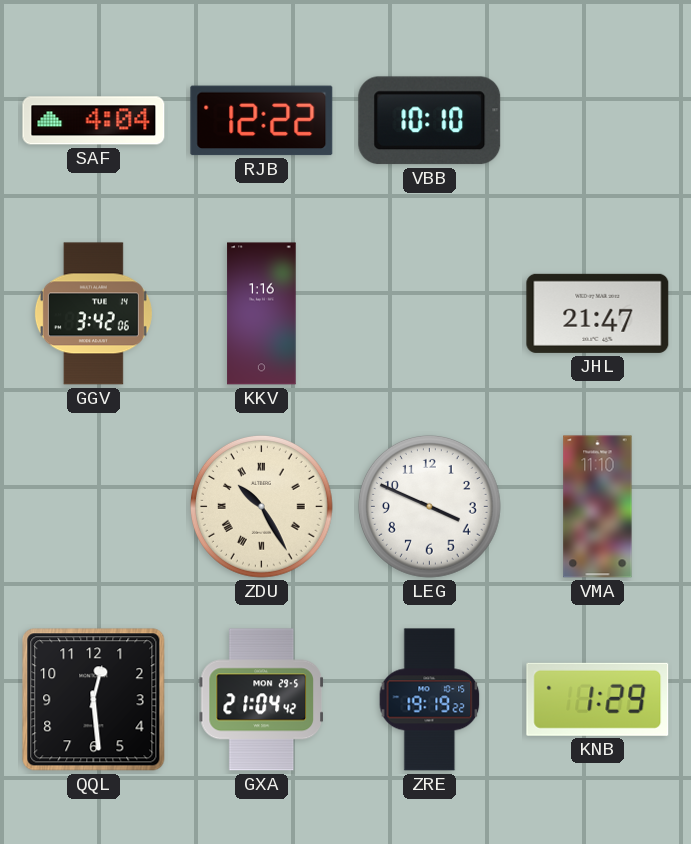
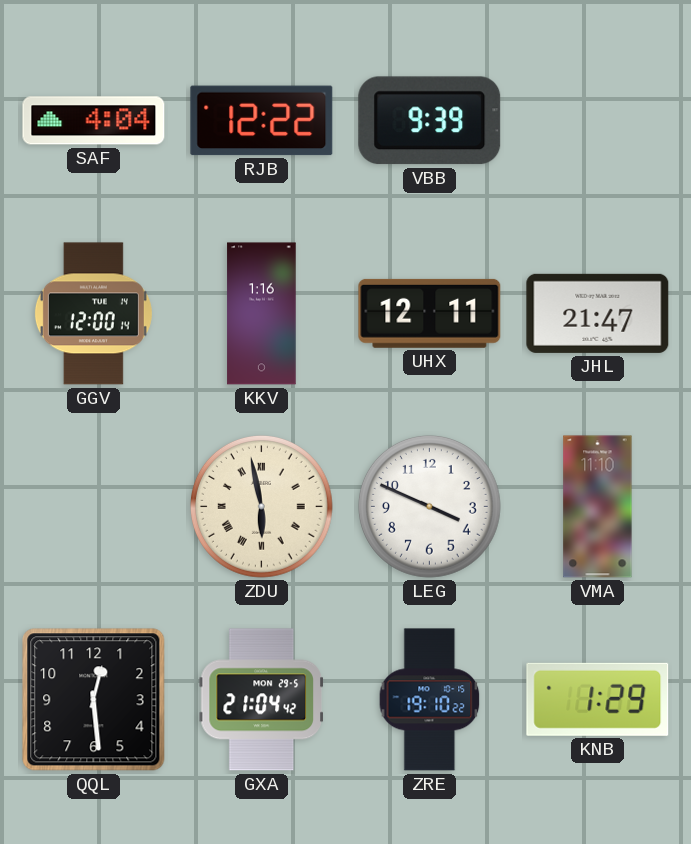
VBB: 10:10 -> 9:39 (430, 121)
GGV: 3:42 -> 12:00 (93, 314)
UHX: none -> 12:11 (430, 313)
ZDU: 10:25 -> 5:58 (261, 506)
ZRE: 19:19 -> 19:10 (430, 700)
